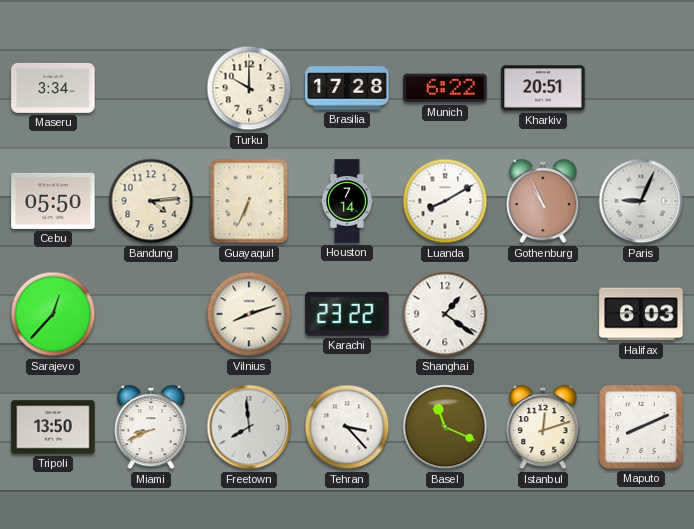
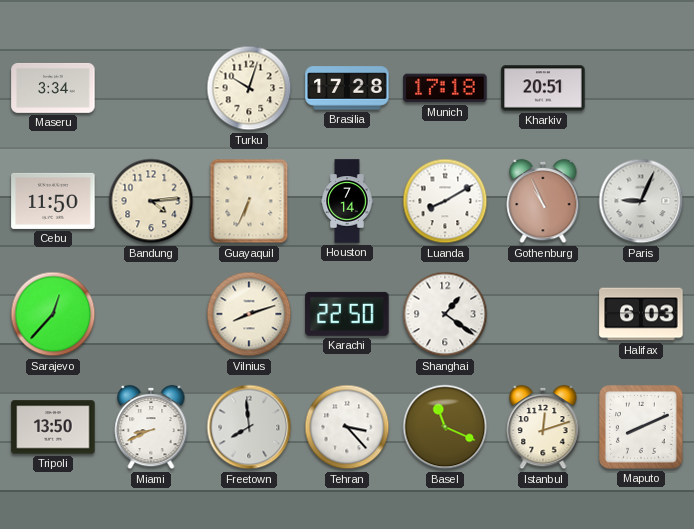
Turku: 10:00 -> 10:03 (249, 88)
Munich: 6:22 -> 17:18 (445, 88)
Cebu: 05:50 -> 11:50 (53, 201)
Karachi: 23:22 -> 22:50 (347, 314)
